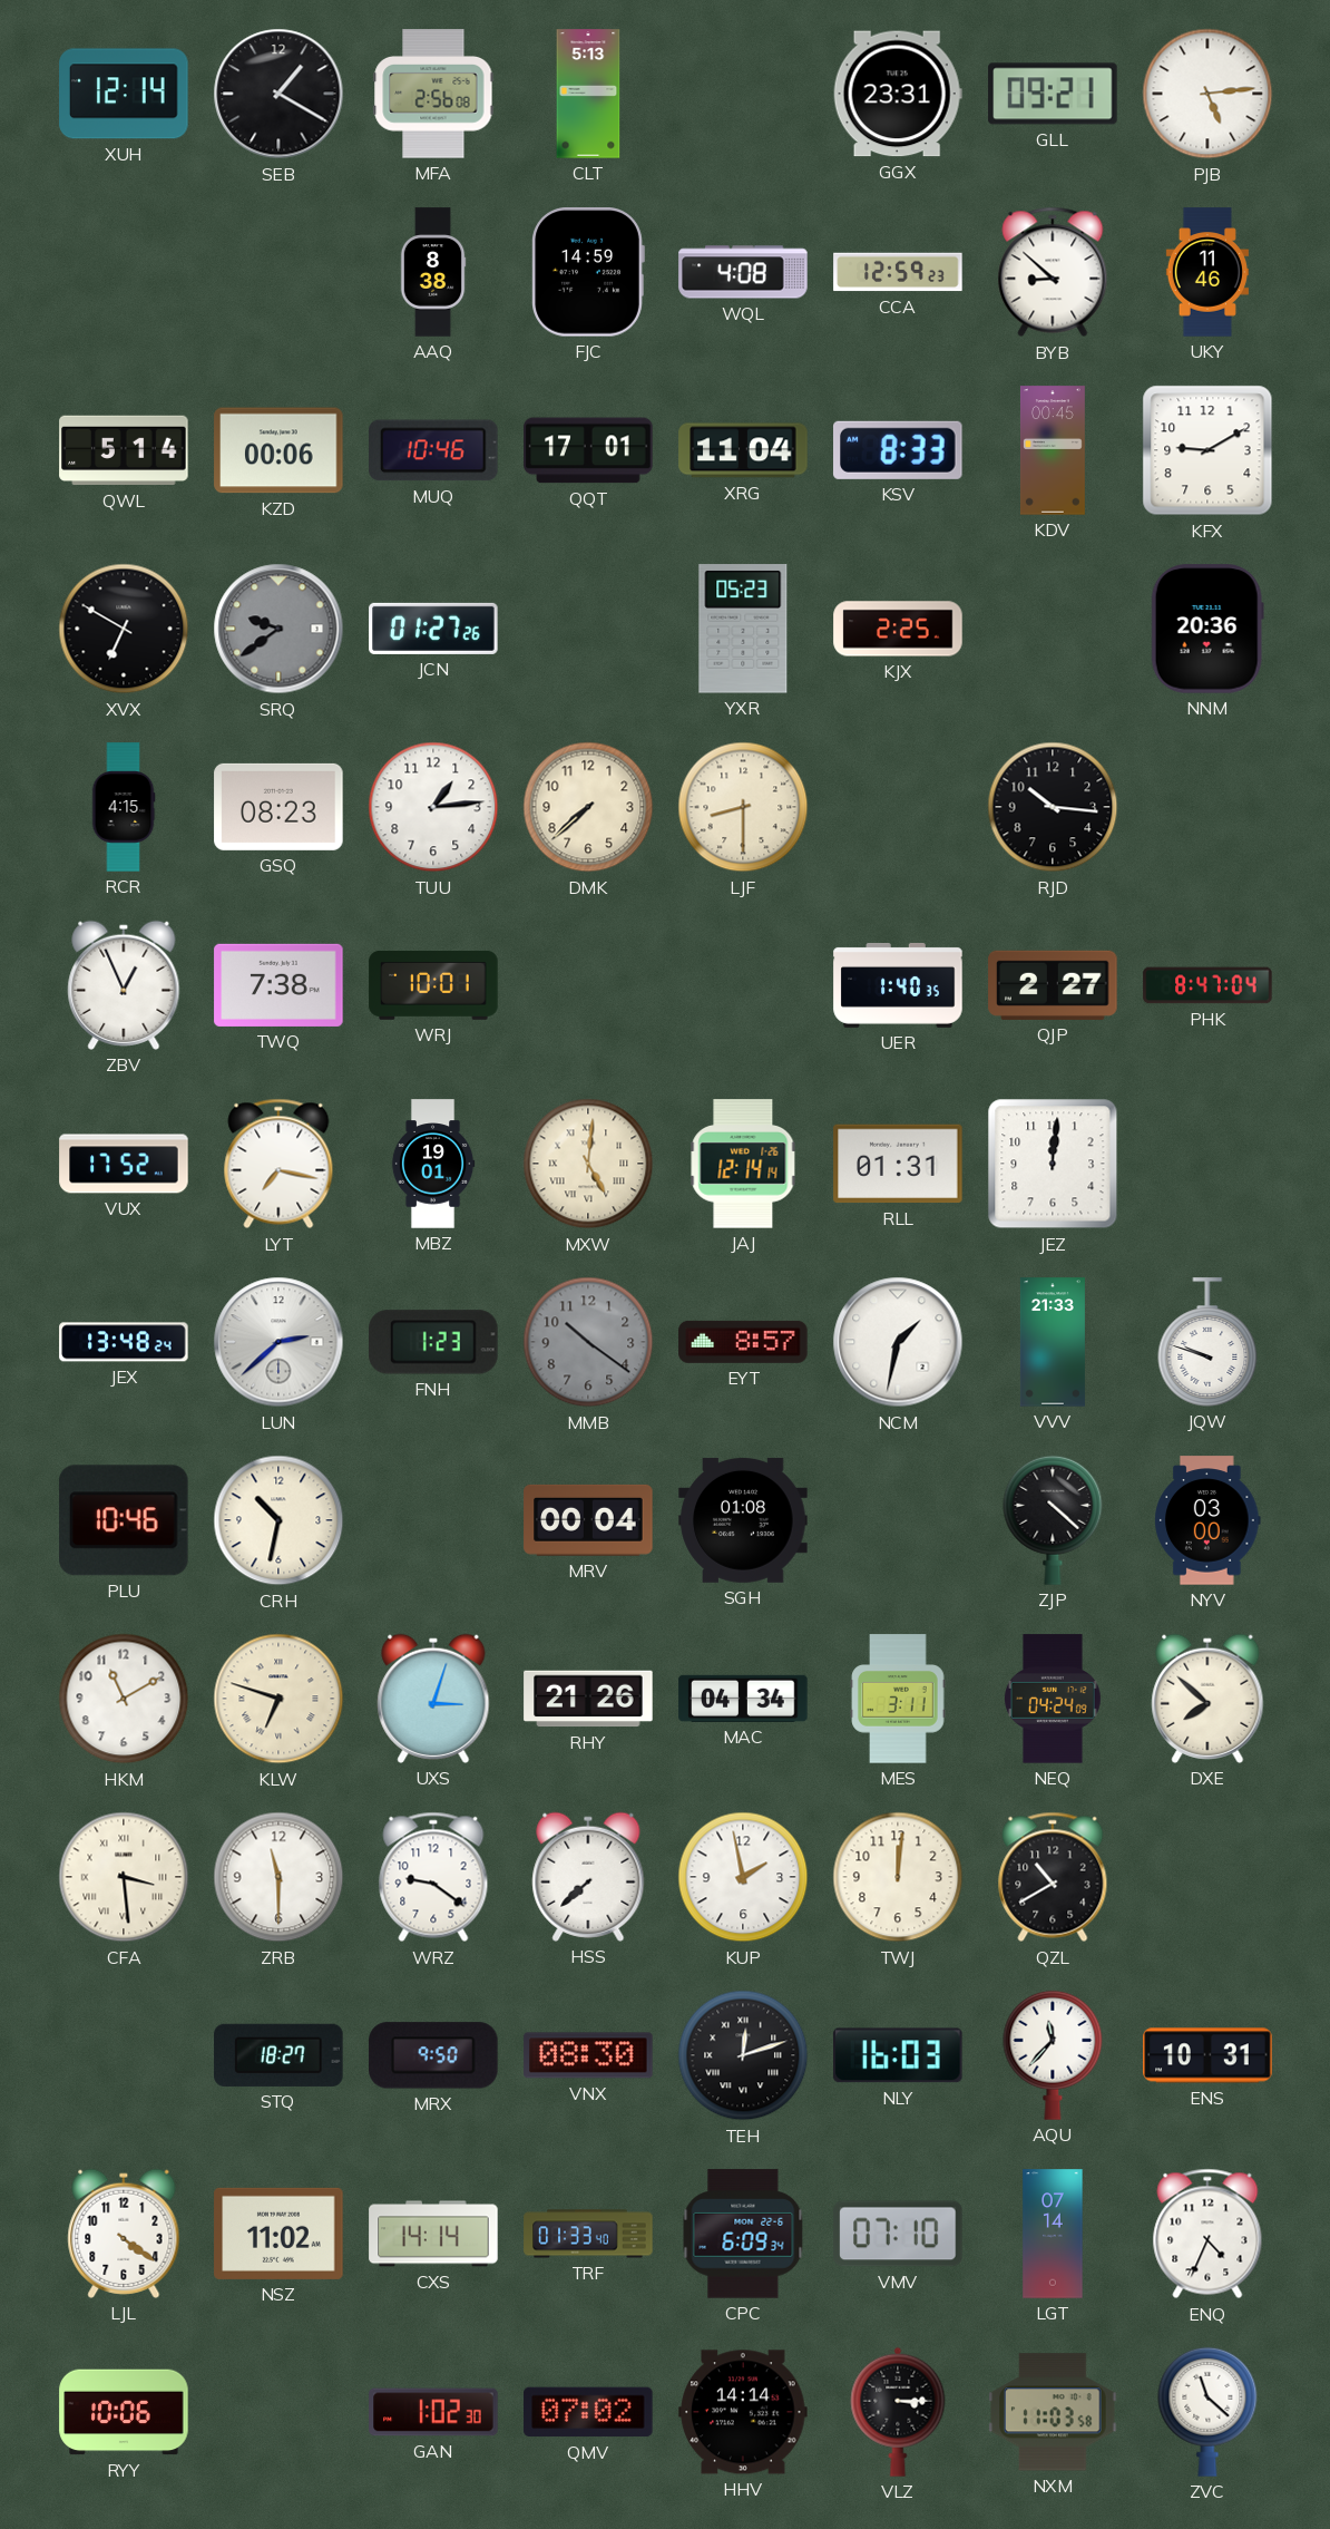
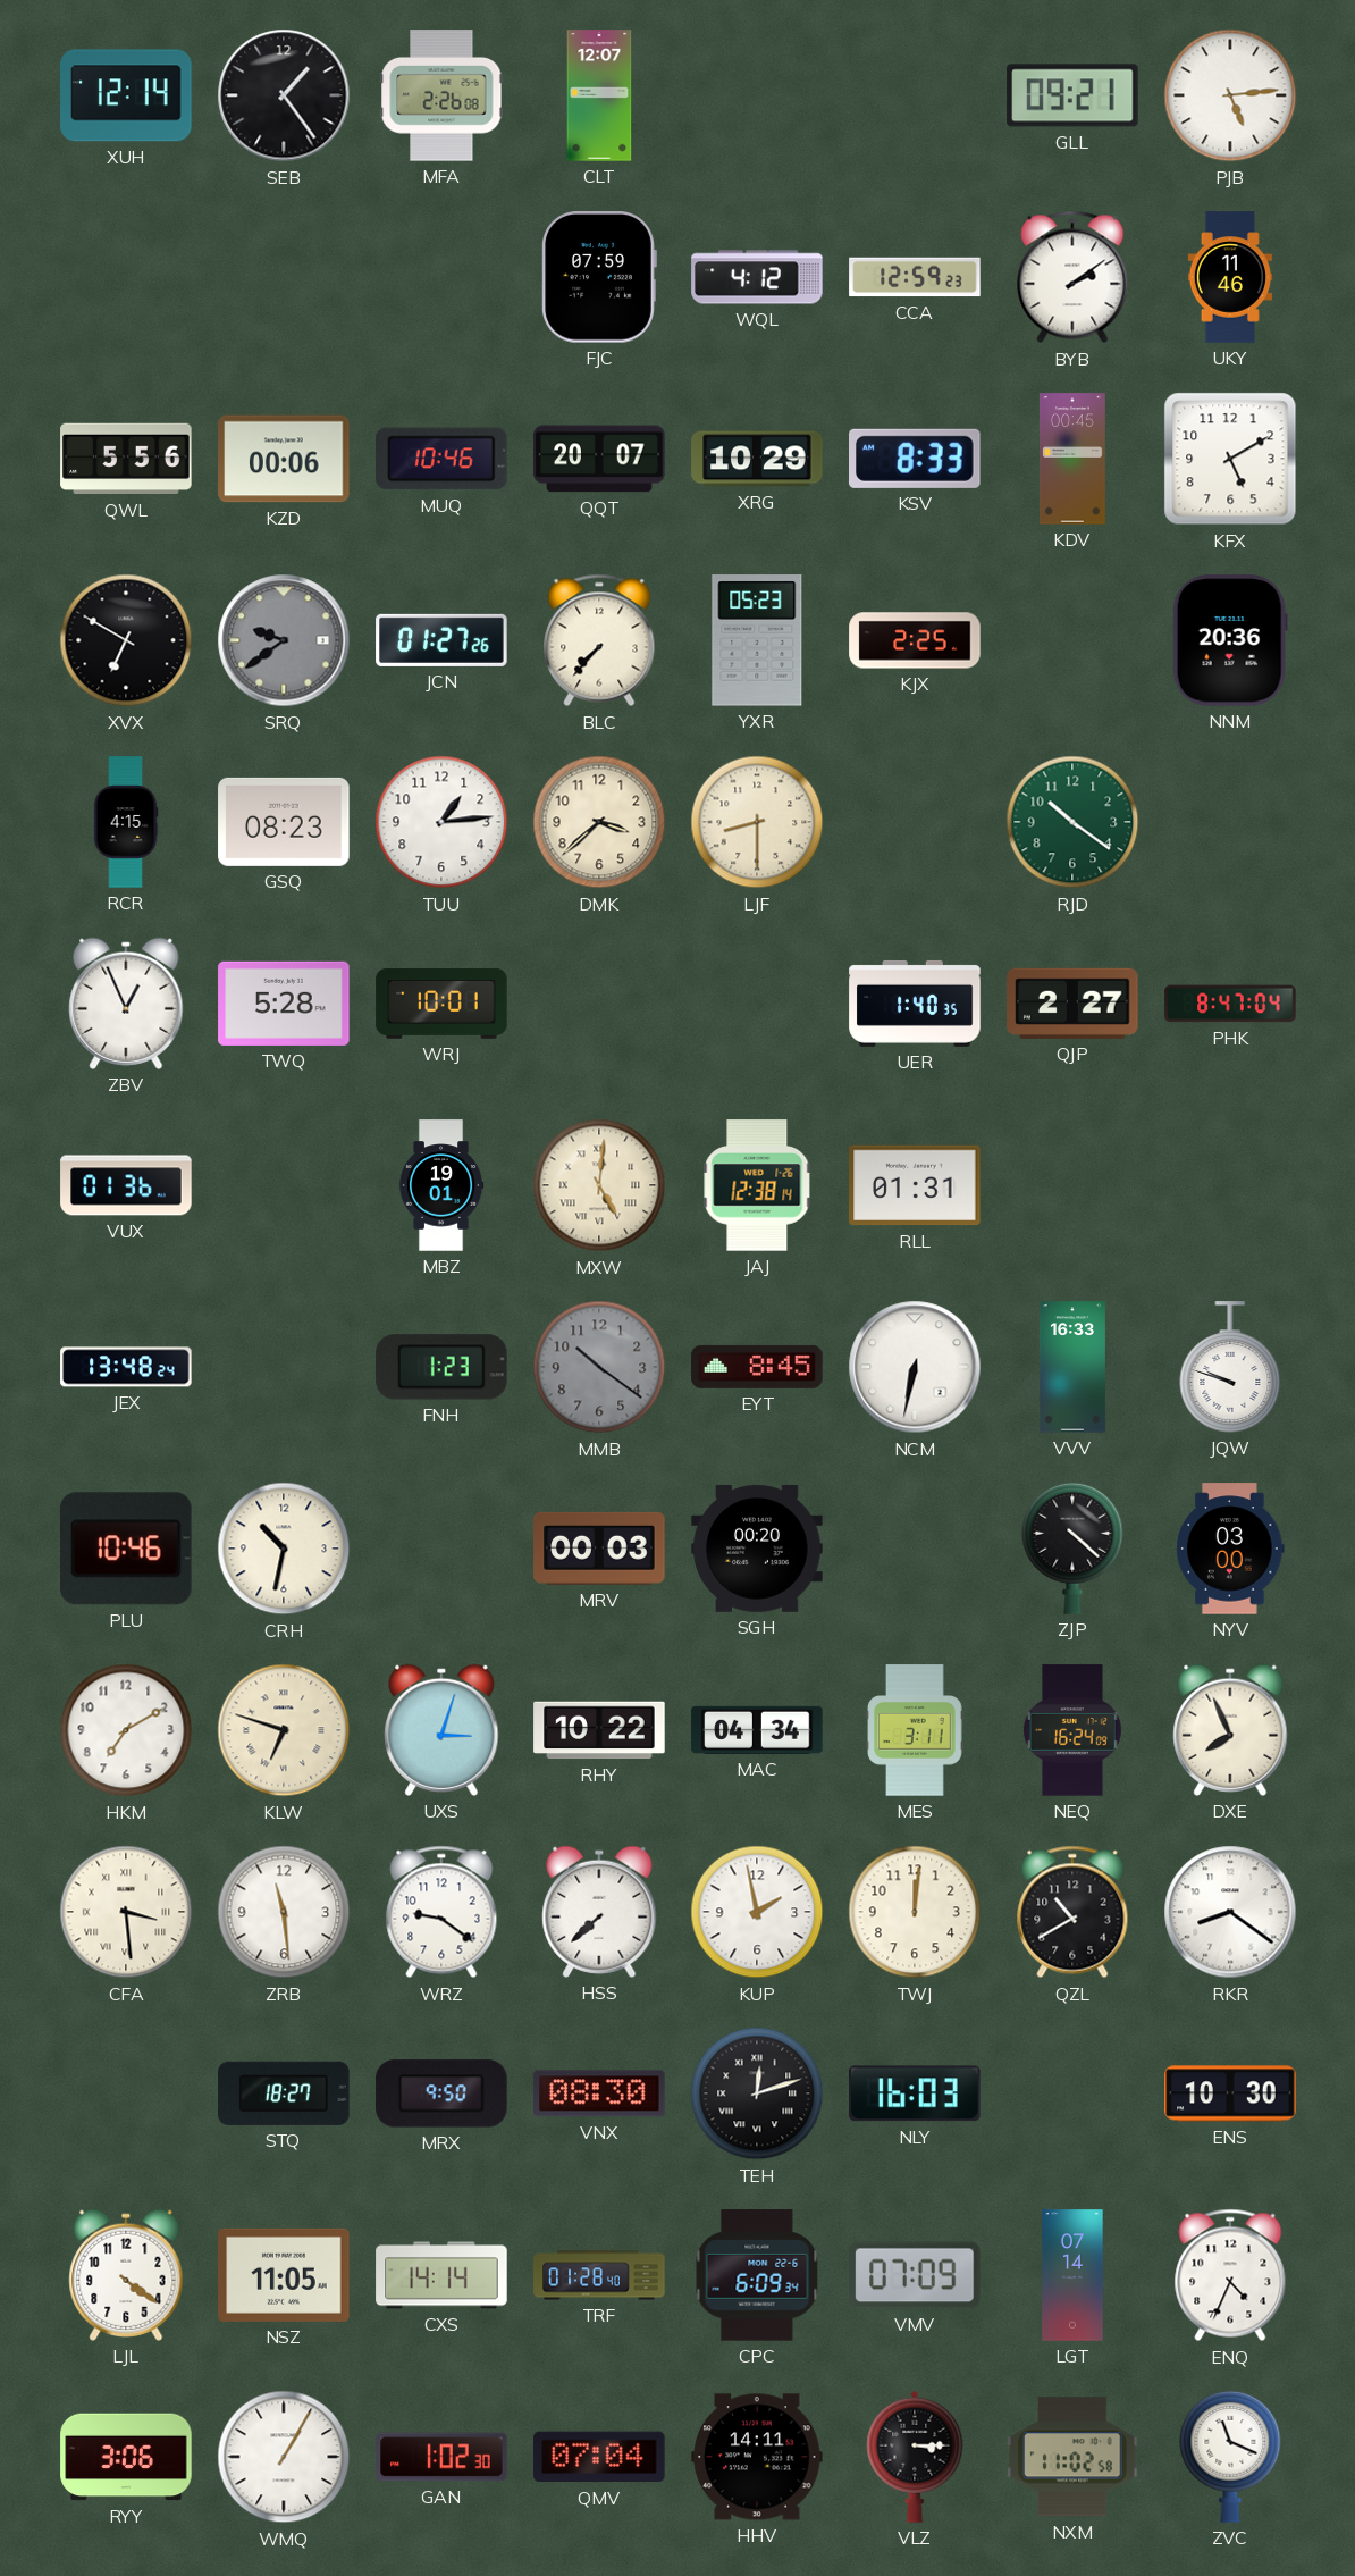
SEB: 1:20 -> 1:24 (284, 95)
MFA: 2:56 -> 2:26 (441, 95)
CLT: 5:13 -> 12:07 (599, 95)
GGX: 23:31 -> none (898, 94)
AAQ: 8:38 -> none (433, 272)
FJC: 14:59 -> 07:59 (599, 277)
WQL: 4:08 -> 4:12 (757, 277)
BYB: 8:52 -> 2:09 (1072, 277)
QWL: 5:14 -> 5:56 (126, 459)
QQT: 17:01 -> 20:07 (599, 459)
XRG: 11:04 -> 10:29 (757, 459)
KFX: 9:10 -> 5:10 (1230, 459)
BLC: none -> 7:37 (599, 640)
DMK: 7:38 -> 3:38 (599, 822)
RJD: 10:16 -> 10:21 (1072, 822)
RJD dial: black -> green (1072, 822)
TWQ: 7:38 -> 5:28 (284, 1004)
VUX: 17:52 -> 01:36 (126, 1185)
LYT: 7:17 -> none (278, 1164)
JAJ: 12:14 -> 12:38 (757, 1185)
JEZ: 12:01 -> none (1053, 1164)
LUN: 2:38 -> none (278, 1342)
EYT: 8:57 -> 8:45 (757, 1367)
NCM: 1:32 -> 6:32 (915, 1367)
VVV: 21:33 -> 16:33 (1072, 1367)
MRV: 00:04 -> 00:03 (599, 1549)
SGH: 01:08 -> 00:20 (757, 1549)
HKM: 11:10 -> 7:10 (126, 1730)
RHY: 21:26 -> 10:22 (599, 1730)
NEQ: 04:24 -> 16:24 (1072, 1730)
DXE: 7:52 -> 7:56 (1230, 1730)
ZRB: 11:30 -> 11:29 (284, 1912)
RKR: none -> 8:21 (1230, 1912)
AQU: 11:37 -> none (1053, 2055)
ENS: 10:31 -> 10:30 (1230, 2093)
NSZ: 11:02 -> 11:05 (284, 2275)
TRF: 01:33 -> 01:28 (599, 2275)
VMV: 07:10 -> 07:09 (915, 2275)
RYY: 10:06 -> 3:06 (126, 2457)
WMQ: none -> 1:05 (284, 2457)
QMV: 07:02 -> 07:04 (599, 2457)
HHV: 14:14 -> 14:11 (757, 2457)
NXM: 11:03 -> 11:02 (1072, 2457)
ZVC: 11:22 -> 11:19 (1230, 2457)
